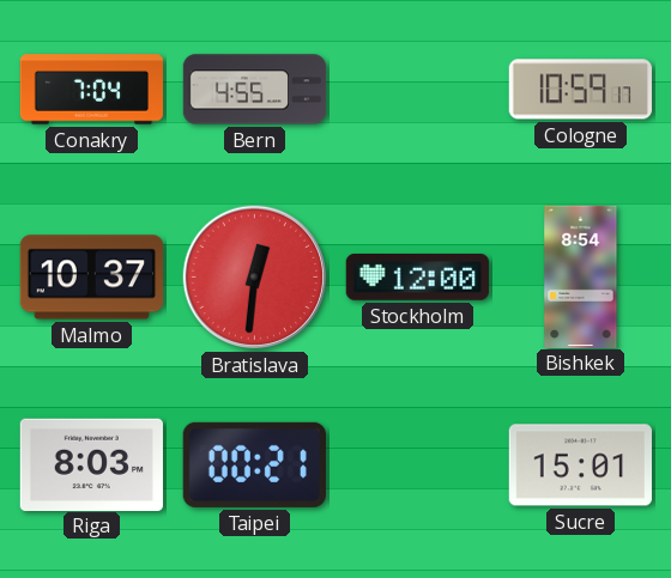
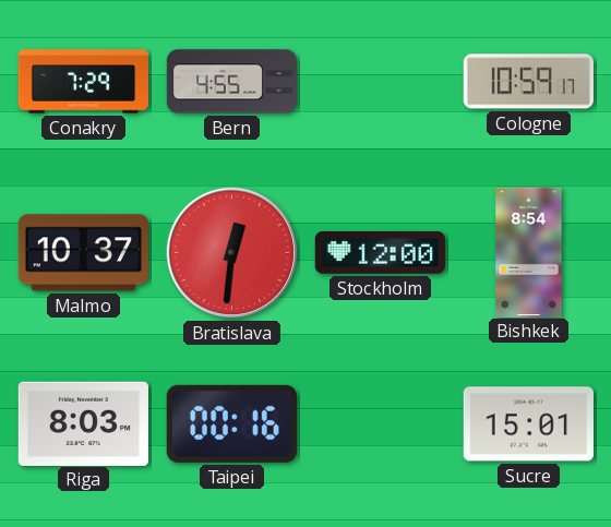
Conakry: 7:04 -> 7:29 (83, 82)
Taipei: 00:21 -> 00:16 (231, 423)
